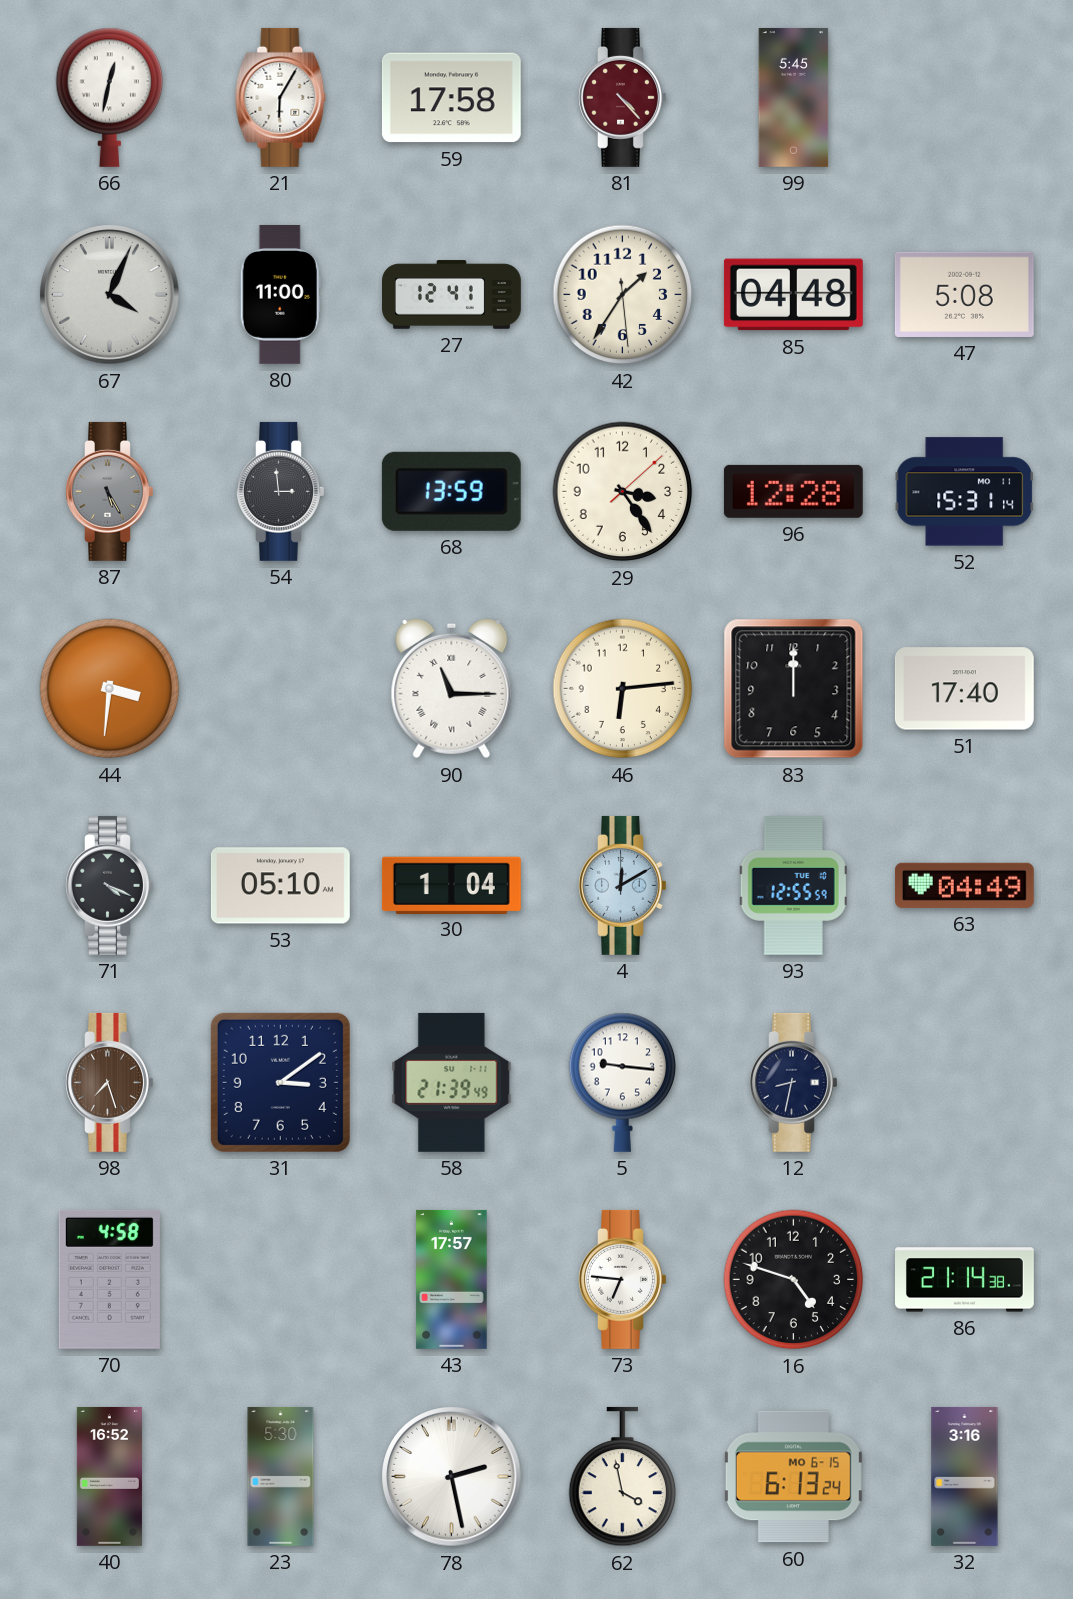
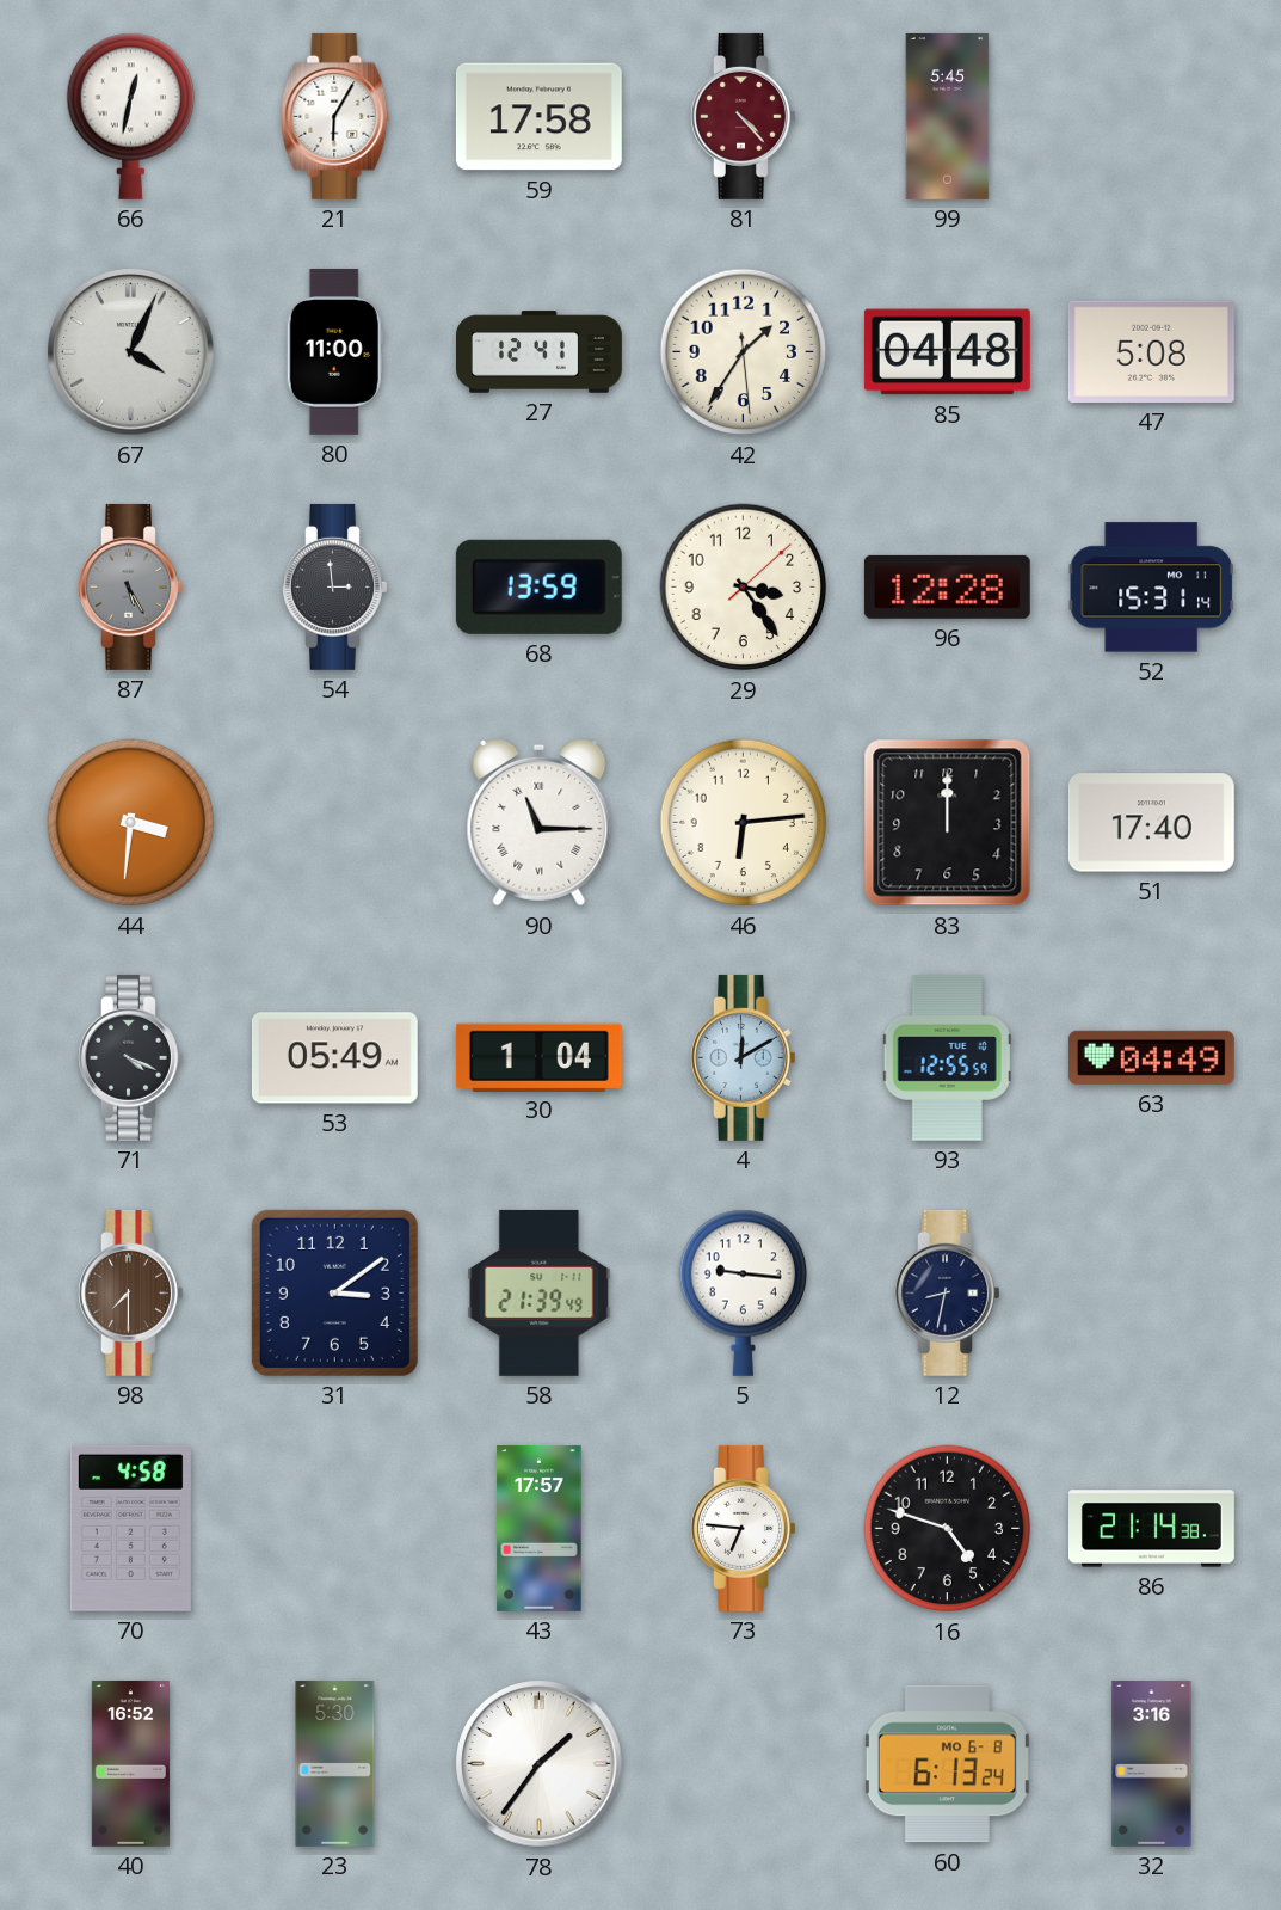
53: 05:10 -> 05:49 (334, 1058)
98: 7:27 -> 7:30 (131, 1292)
78: 2:28 -> 1:36 (540, 1764)
62: 3:58 -> none (623, 1477)
60 date: MO 6-15 -> MO 6-8 (947, 1764)
